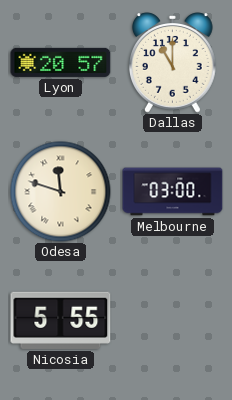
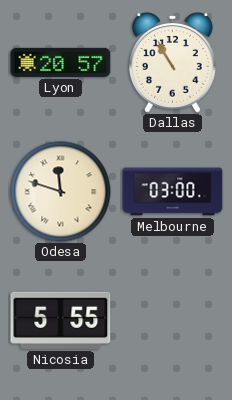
Dallas: 11:00 -> 10:55 (172, 63)
